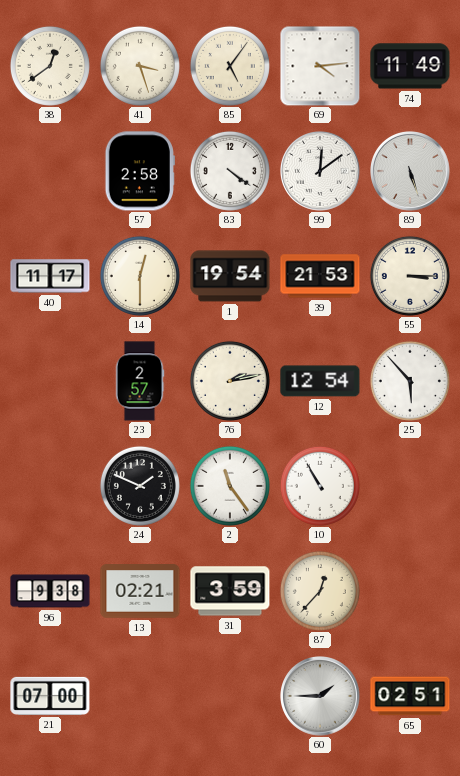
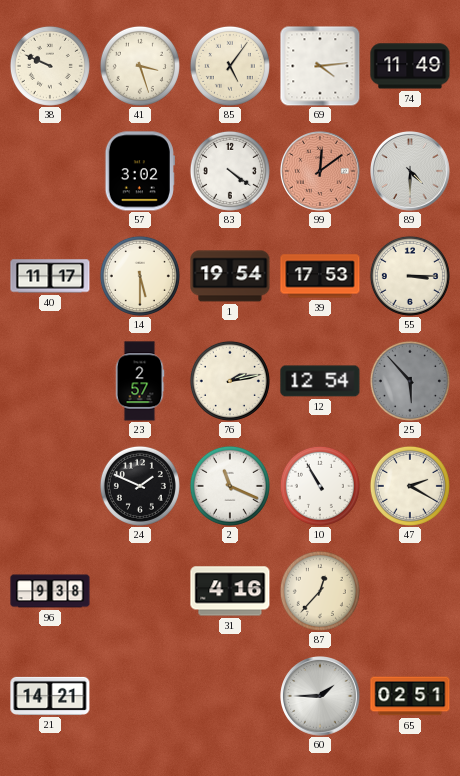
38: 12:39 -> 9:49 (50, 66)
57: 2:58 -> 3:02 (140, 171)
99 dial: white -> salmon (321, 172)
89: 5:27 -> 4:30 (411, 172)
14: 12:30 -> 5:30 (140, 276)
39: 21:53 -> 17:53 (320, 276)
25 dial: white -> grey (410, 381)
2: 11:24 -> 11:19 (230, 486)
47: none -> 2:20 (410, 486)
13: 02:21 -> none (140, 591)
31: 3:59 -> 4:16 (230, 591)
21: 07:00 -> 14:21 (50, 696)
